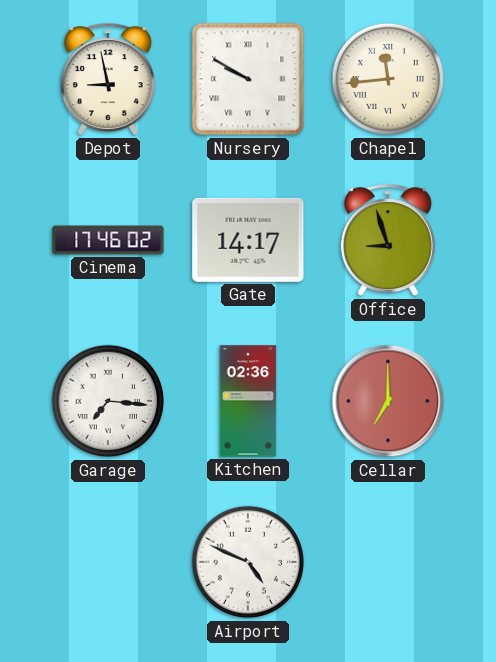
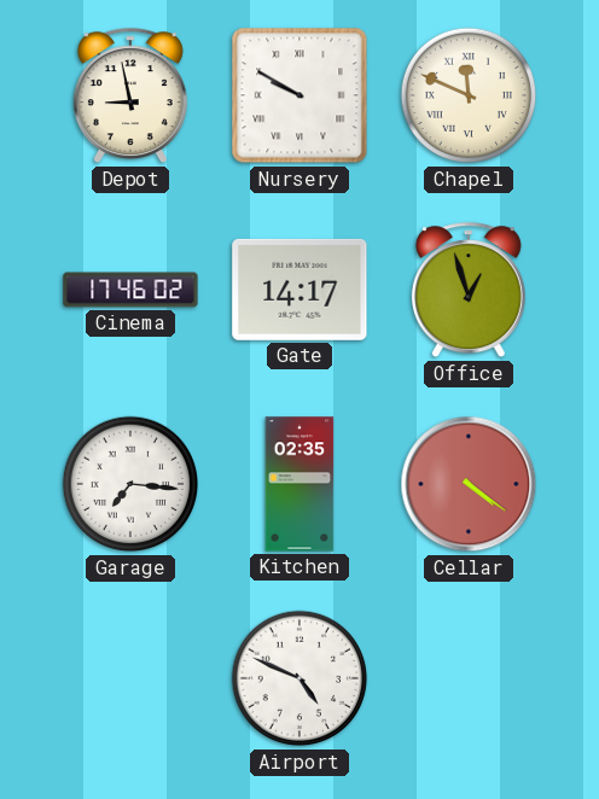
Chapel: 11:44 -> 11:49 (469, 95)
Office: 8:57 -> 12:57 (469, 291)
Kitchen: 02:36 -> 02:35 (299, 484)
Cellar: 7:00 -> 4:21 (469, 484)
